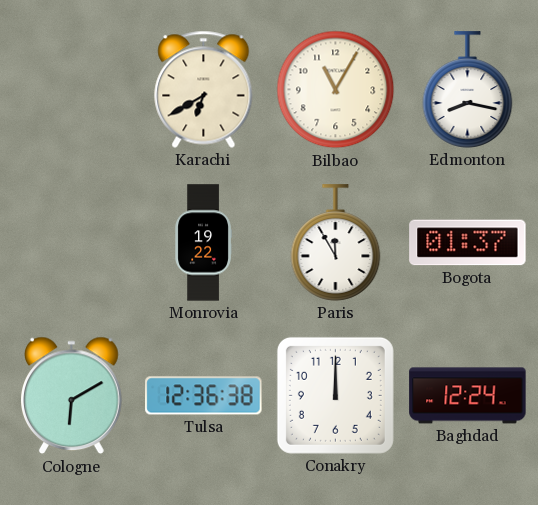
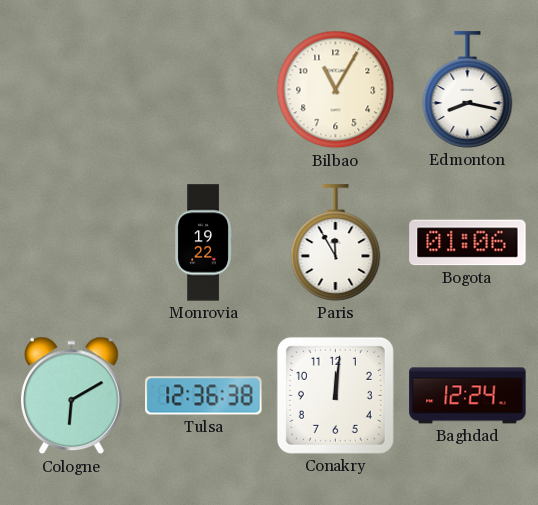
Karachi: 6:40 -> none (204, 89)
Bogota: 01:37 -> 01:06 (468, 243)
Conakry: 12:00 -> 12:01 (335, 395)
